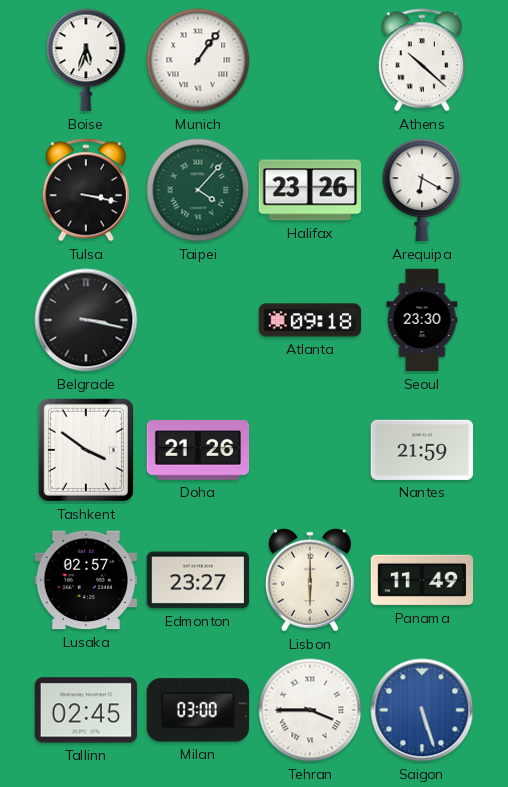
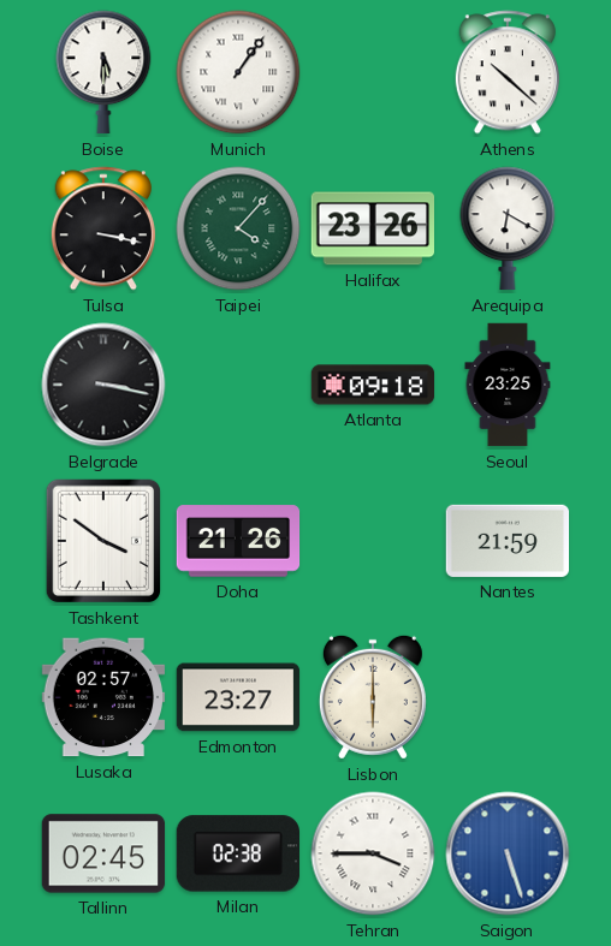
Boise: 5:33 -> 5:30 (103, 72)
Seoul: 23:30 -> 23:25 (508, 385)
Panama: 11:49 -> none (422, 580)
Milan: 03:00 -> 02:38 (237, 853)
